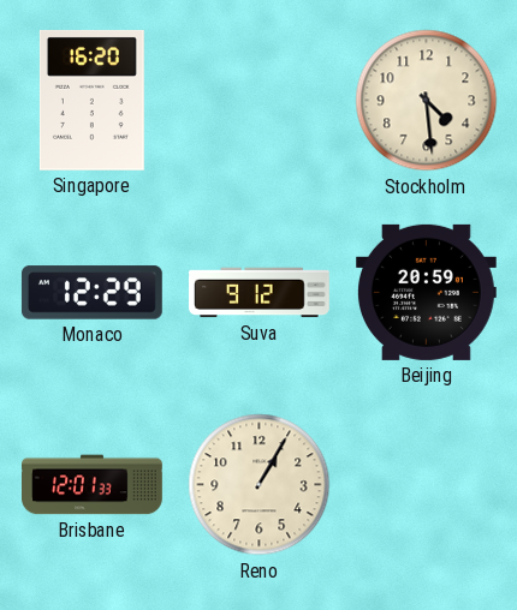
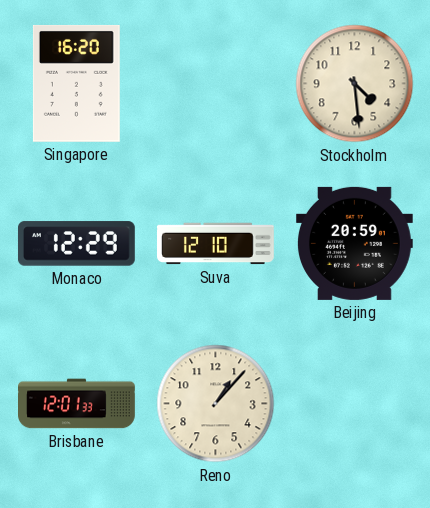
Suva: 9:12 -> 12:10 (216, 244)
Reno: 1:05 -> 1:07 (216, 404)
